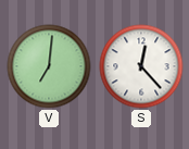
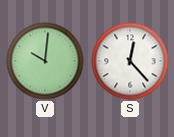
V: 7:01 -> 10:01 (45, 61)
